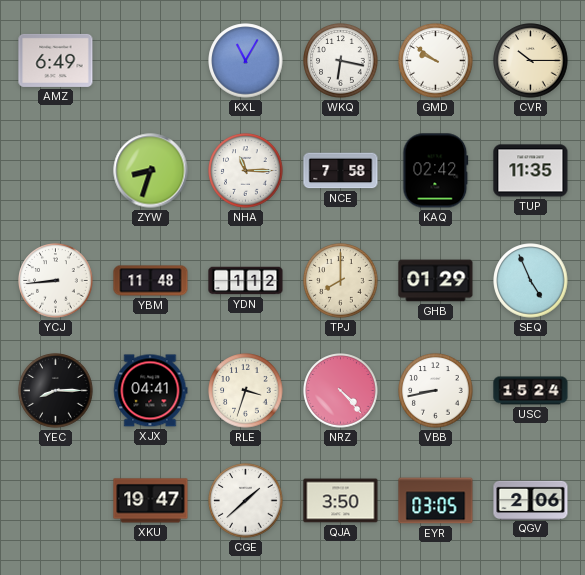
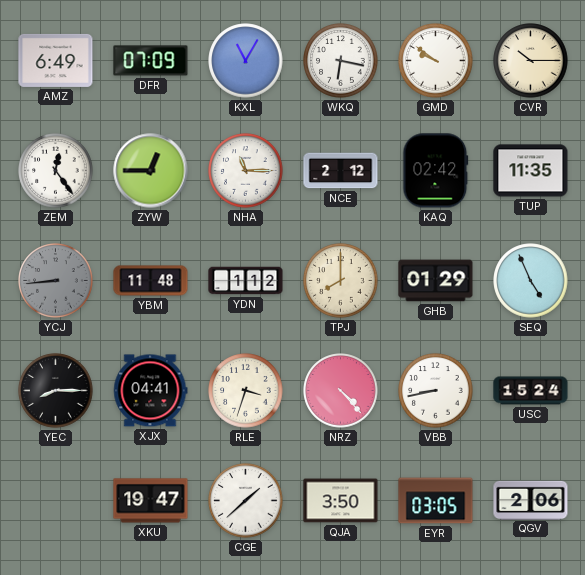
DFR: none -> 07:09 (151, 61)
ZEM: none -> 12:24 (56, 171)
ZYW: 8:33 -> 12:45 (151, 171)
NCE: 7:58 -> 2:12 (341, 171)
YCJ dial: white -> grey (56, 281)
